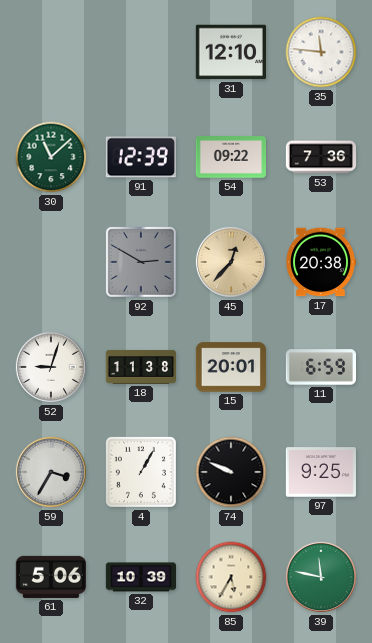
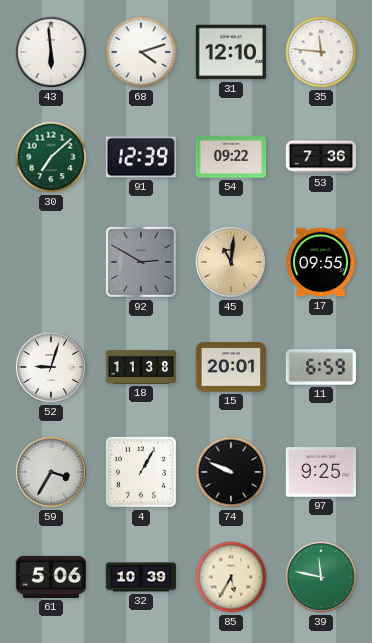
43: none -> 5:59 (51, 52)
68: none -> 4:12 (141, 52)
30: 11:08 -> 7:08 (51, 157)
45: 12:37 -> 11:01 (231, 262)
17: 20:38 -> 09:55 (320, 262)
